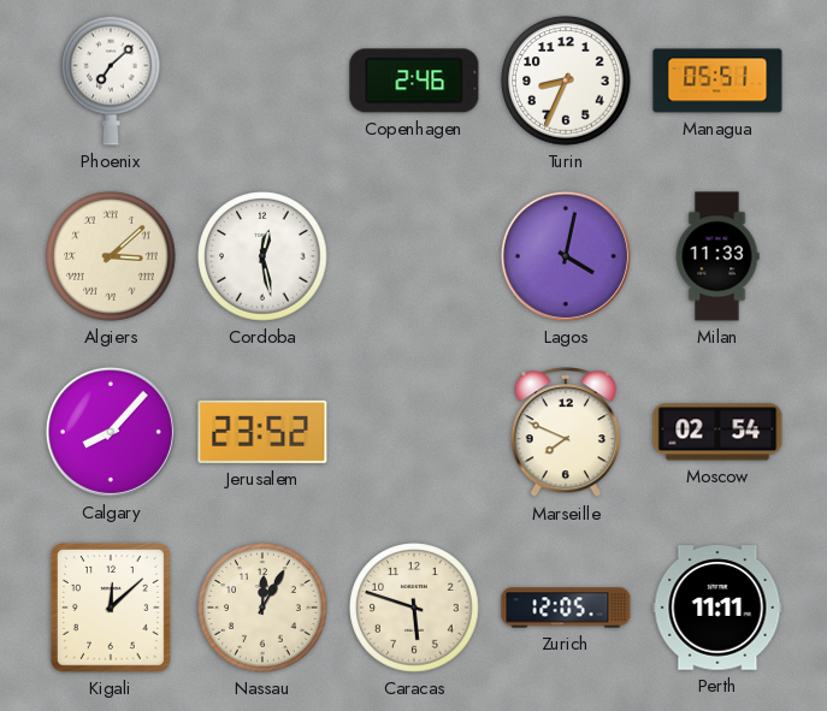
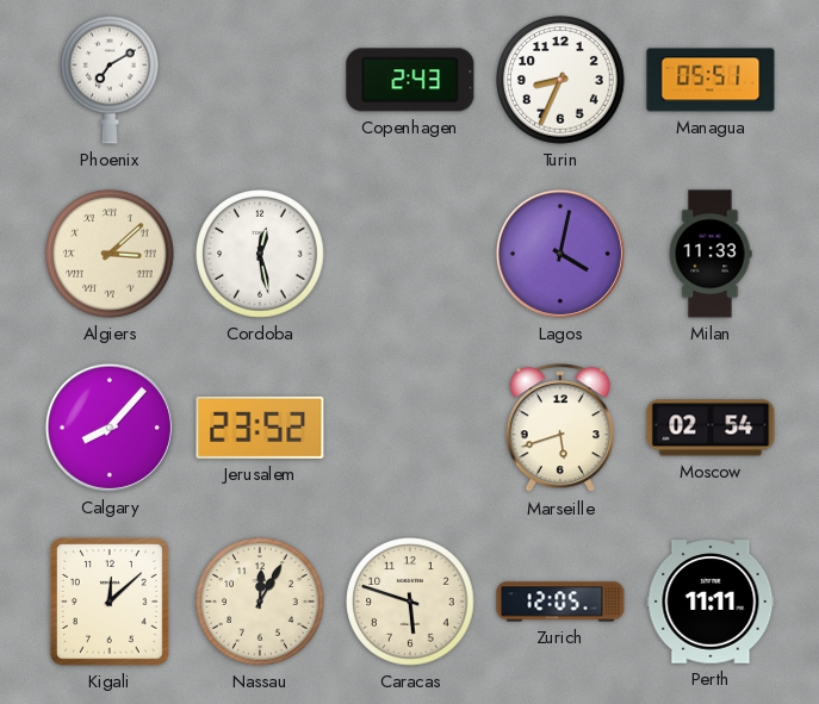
Phoenix: 7:08 -> 7:10 (111, 80)
Copenhagen: 2:46 -> 2:43 (410, 80)
Marseille: 7:49 -> 5:42 (560, 429)
